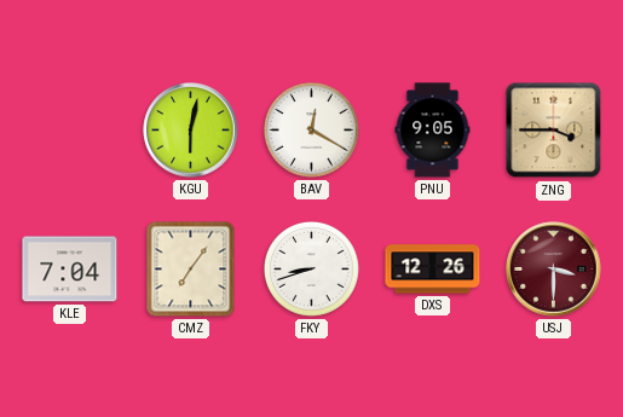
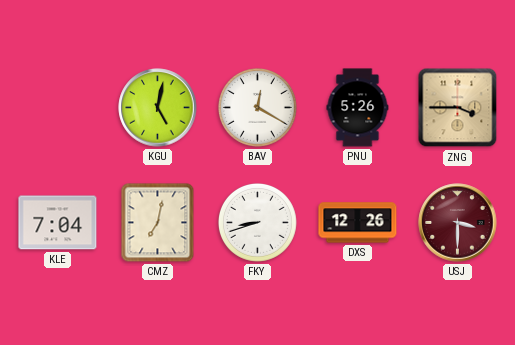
KGU: 6:02 -> 5:02 (158, 108)
PNU: 9:05 -> 5:26 (358, 108)
CMZ: 7:06 -> 7:02 (158, 223)
